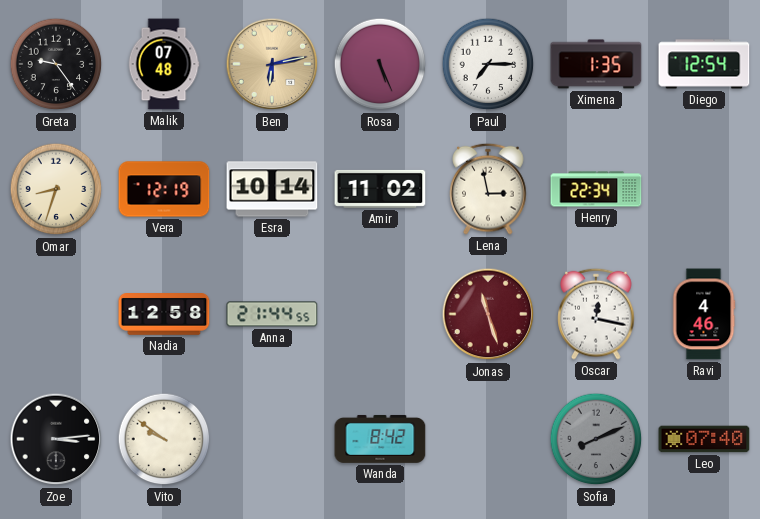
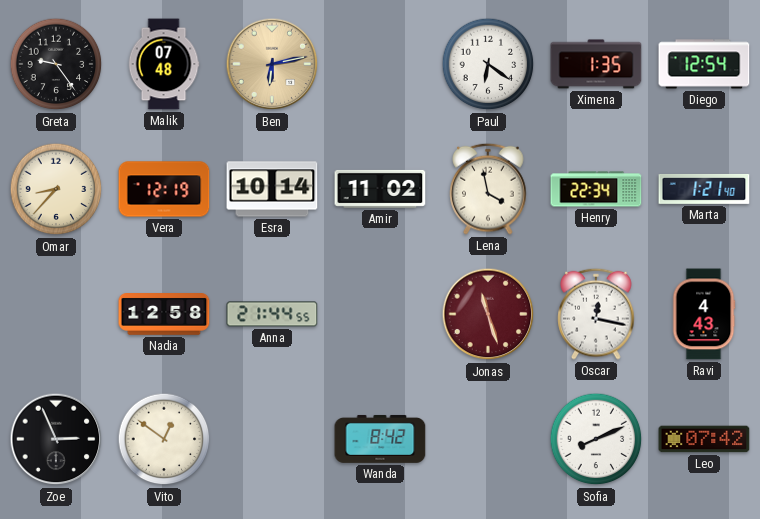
Rosa: 5:26 -> none (380, 64)
Paul: 7:15 -> 6:21 (488, 64)
Omar: 8:33 -> 8:37 (56, 189)
Lena: 2:58 -> 3:58 (488, 189)
Marta: none -> 1:21 (704, 189)
Ravi: 4:46 -> 4:43 (704, 314)
Zoe: 3:14 -> 2:56 (56, 439)
Vito: 9:51 -> 12:51 (164, 439)
Sofia dial: grey -> white (596, 439)
Leo: 07:40 -> 07:42 (704, 439)
